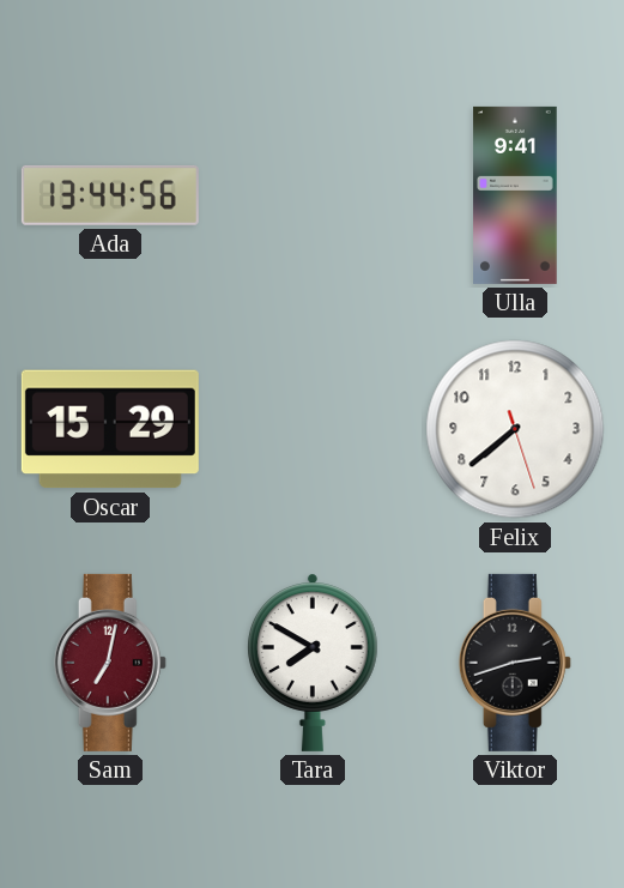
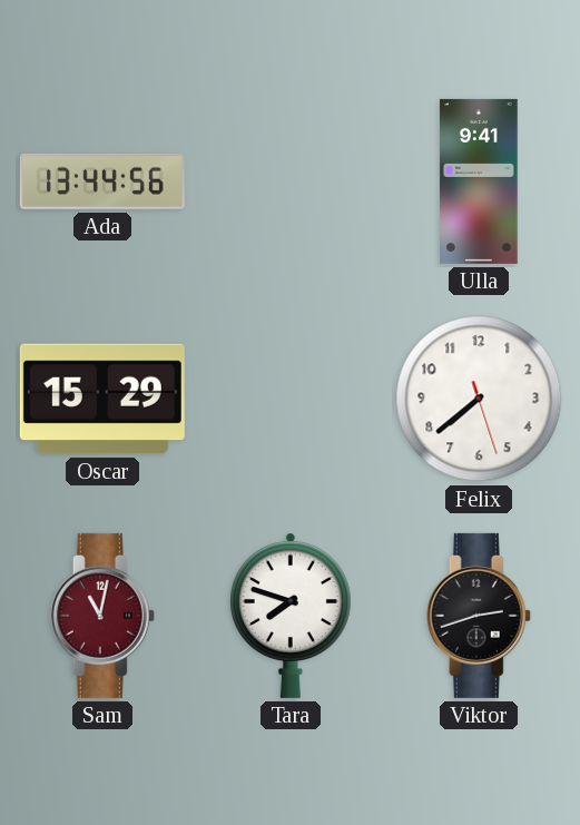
Sam: 7:02 -> 11:02 (102, 616)
Tara: 7:50 -> 7:48 (291, 616)
